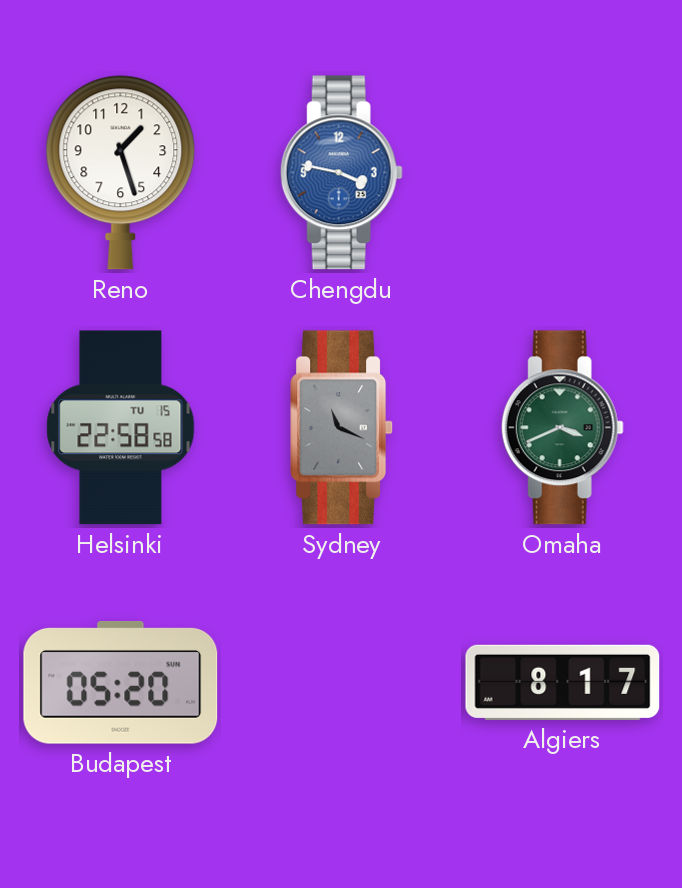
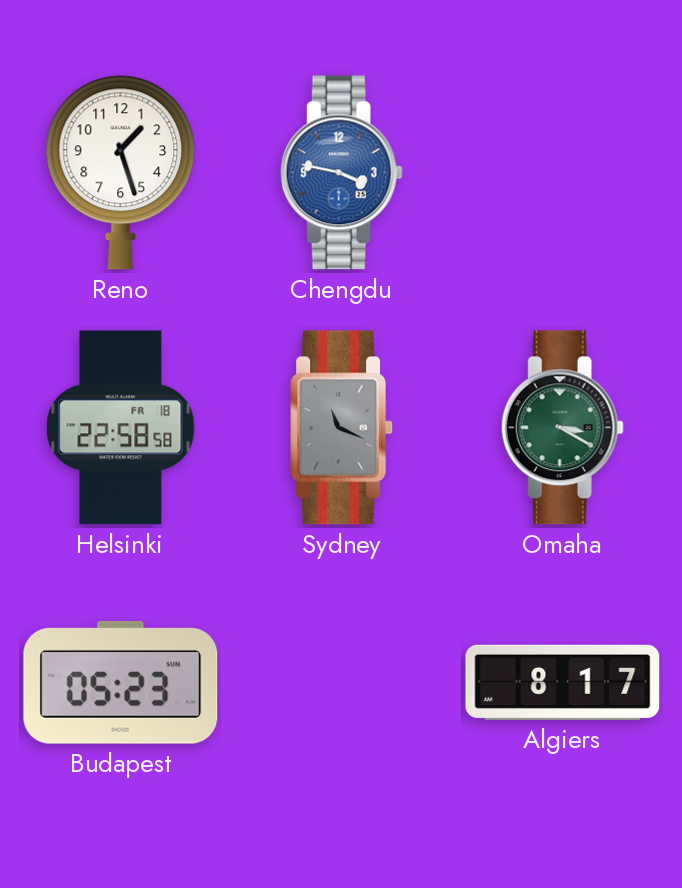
Helsinki date: TU 15 -> FR 18 (121, 428)
Omaha: 3:41 -> 3:20 (562, 428)
Budapest: 05:20 -> 05:23 (121, 682)
